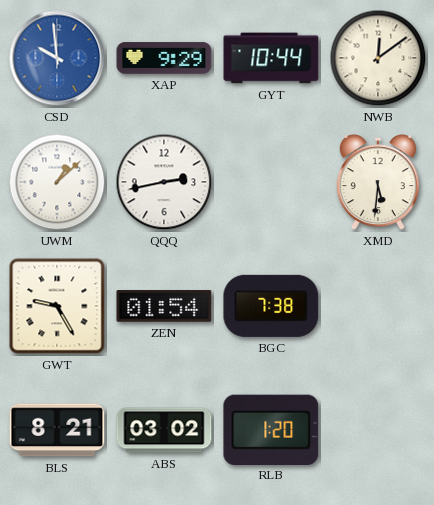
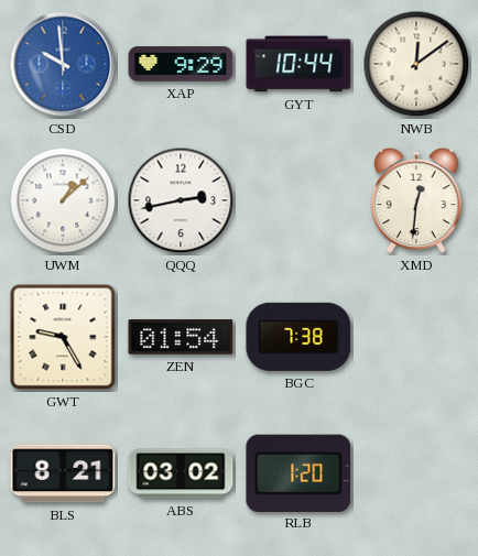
XMD: 5:31 -> 12:31 (416, 201)
